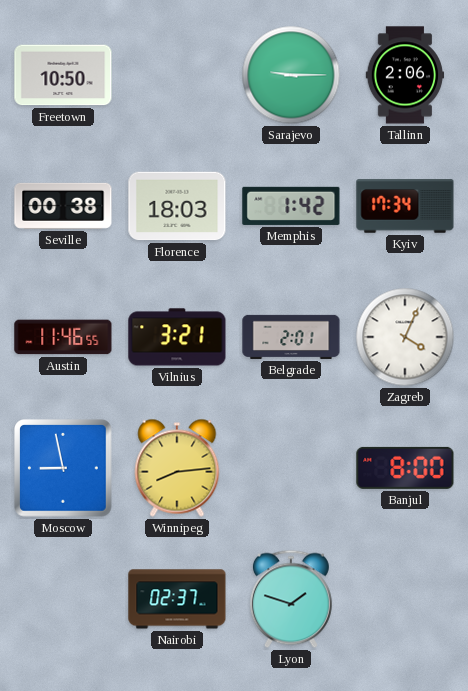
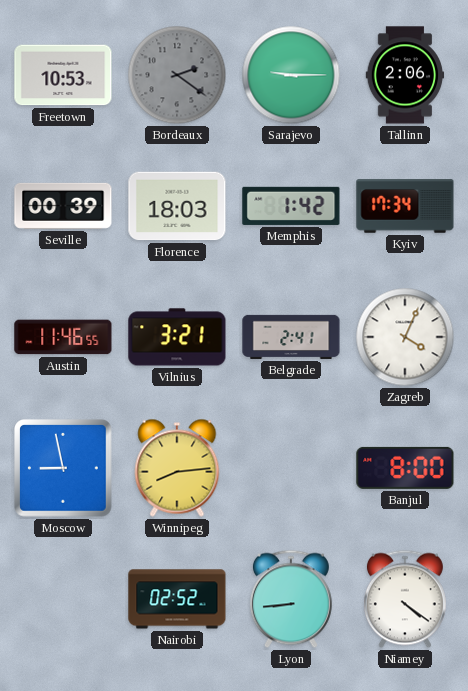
Freetown: 10:50 -> 10:53 (63, 75)
Bordeaux: none -> 2:21 (177, 75)
Seville: 00:38 -> 00:39 (63, 206)
Belgrade: 2:01 -> 2:41 (291, 337)
Nairobi: 02:37 -> 02:52 (177, 599)
Lyon: 1:48 -> 8:44 (291, 599)
Niamey: none -> 4:21 (405, 599)
